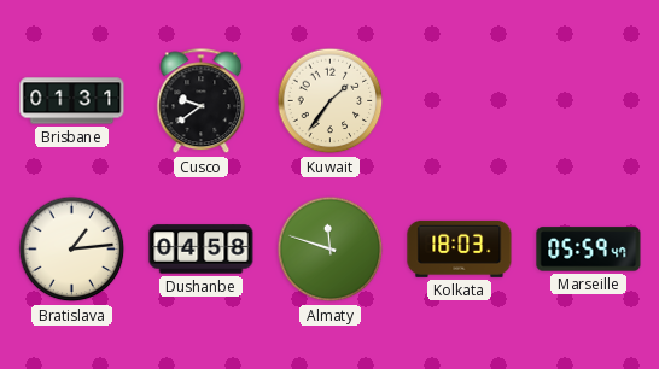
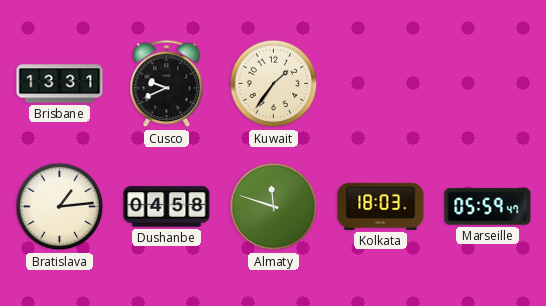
Brisbane: 01:31 -> 13:31 (60, 84)
Cusco: 9:39 -> 9:41 (167, 84)
